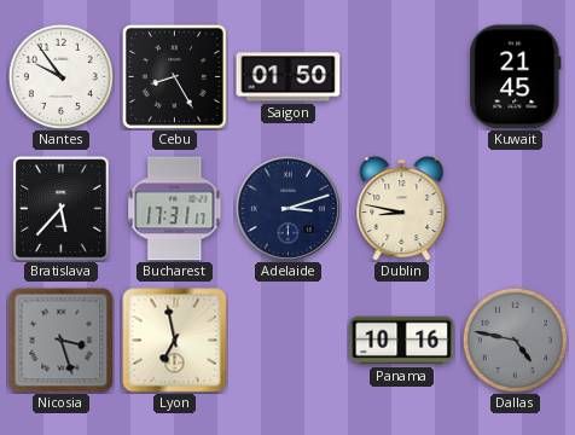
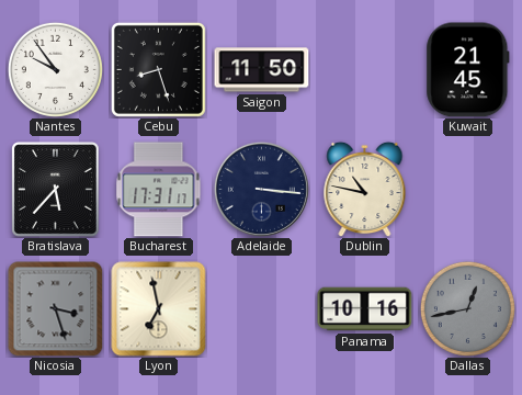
Cebu: 8:25 -> 8:27 (158, 69)
Saigon: 01:50 -> 11:50 (262, 70)
Adelaide: 3:12 -> 3:16 (261, 189)
Dublin: 8:47 -> 10:47 (365, 189)
Dallas: 4:47 -> 12:43 (467, 308)
